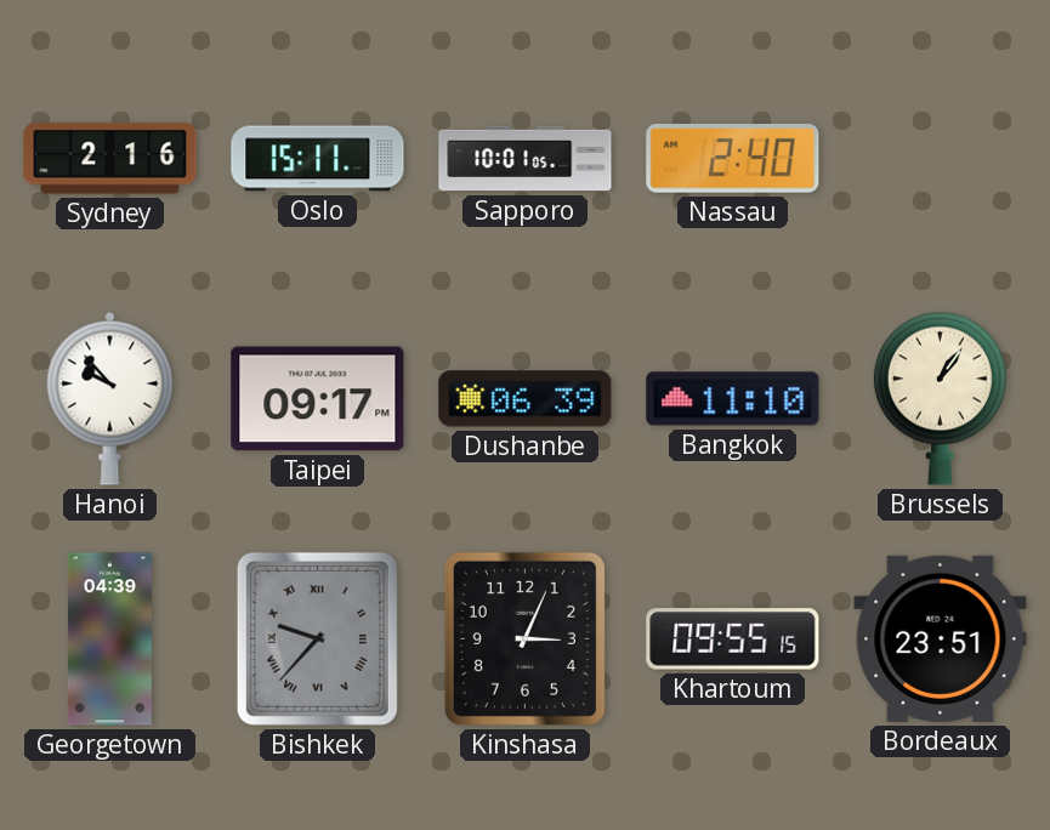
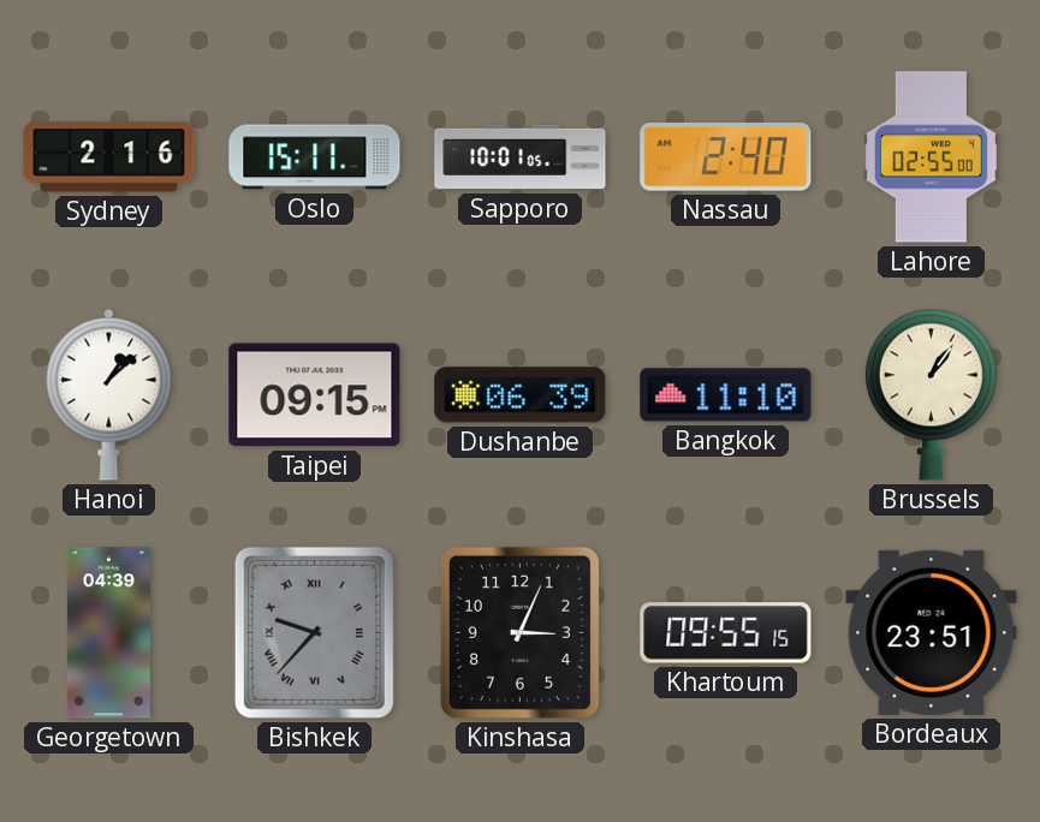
Lahore: none -> 02:55 (931, 157)
Hanoi: 9:53 -> 1:08 (109, 394)
Taipei: 09:17 -> 09:15 (315, 395)
